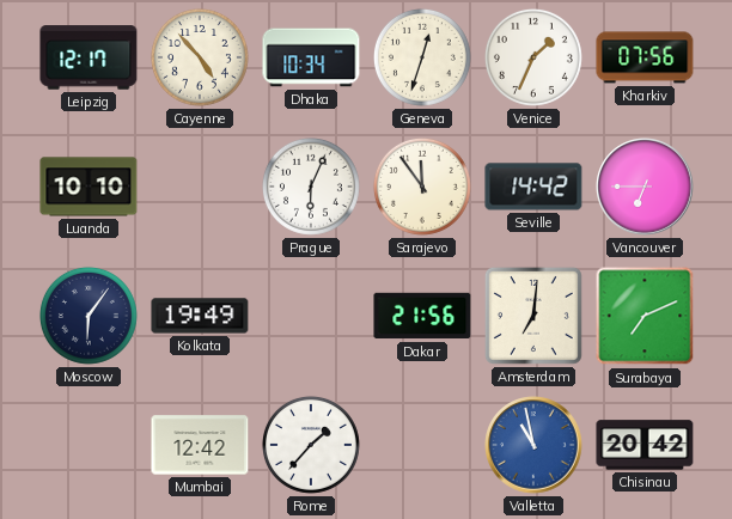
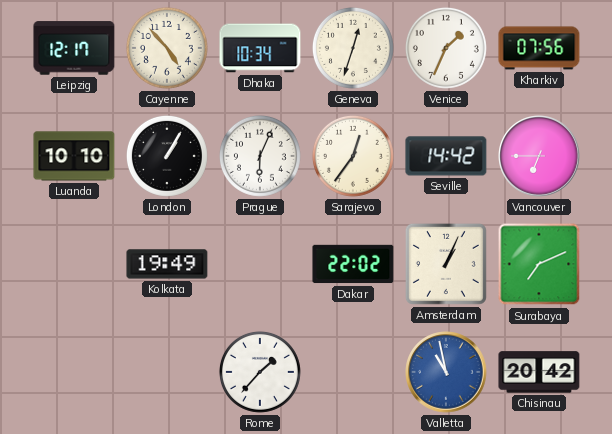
London: none -> 1:05 (167, 156)
Sarajevo: 11:54 -> 12:36 (353, 156)
Moscow: 6:06 -> none (89, 316)
Dakar: 21:56 -> 22:02 (353, 264)
Amsterdam: 7:01 -> 1:04 (446, 264)
Mumbai: 12:42 -> none (200, 445)
